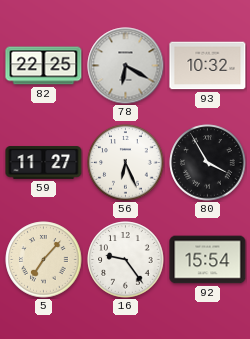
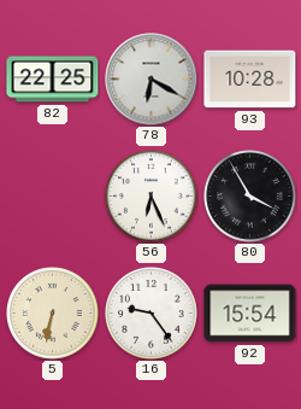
93: 10:32 -> 10:28 (250, 80)
59: 11:27 -> none (44, 163)
5: 7:07 -> 6:32 (53, 314)
